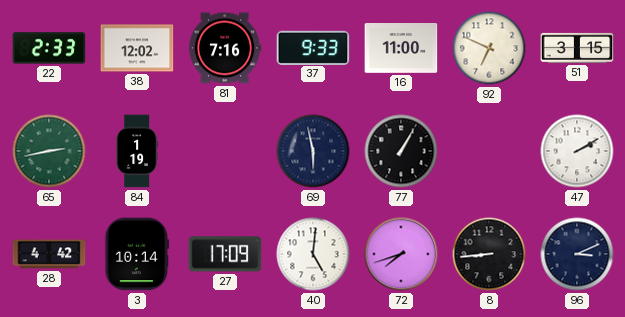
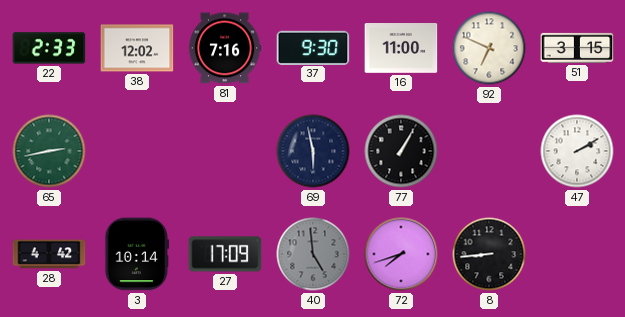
37: 9:33 -> 9:30 (313, 47)
84: 1:19 -> none (137, 151)
40: 5:01 -> 4:59 (313, 254)
40 dial: white -> grey (313, 254)
96: 3:11 -> none (577, 254)
